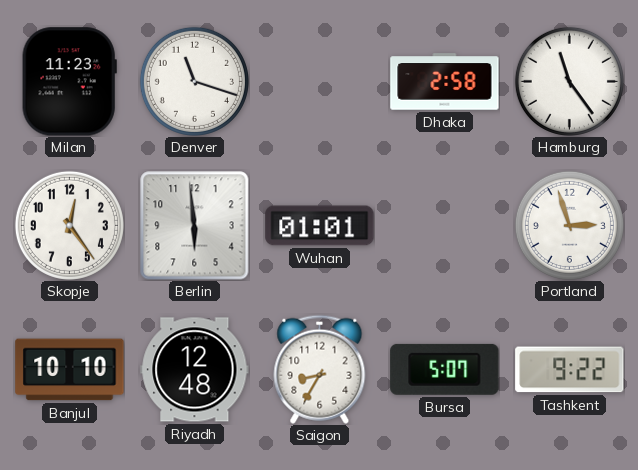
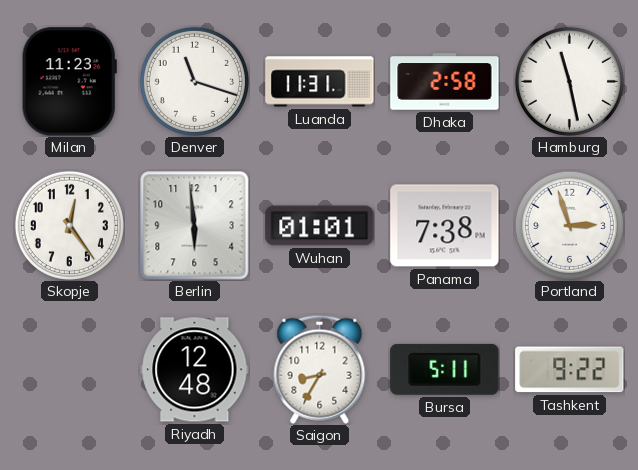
Luanda: none -> 11:31 (320, 82)
Hamburg: 11:24 -> 11:28 (569, 81)
Panama: none -> 7:38 (445, 226)
Banjul: 10:10 -> none (70, 370)
Bursa: 5:07 -> 5:11 (445, 369)
